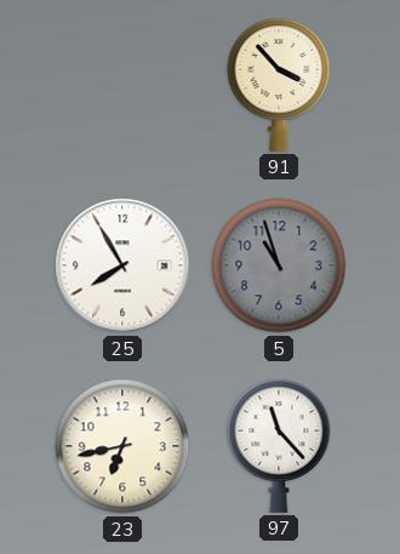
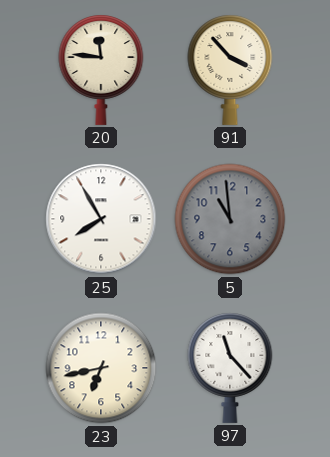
20: none -> 11:46 (101, 70)
5: 10:57 -> 10:59 (230, 219)
